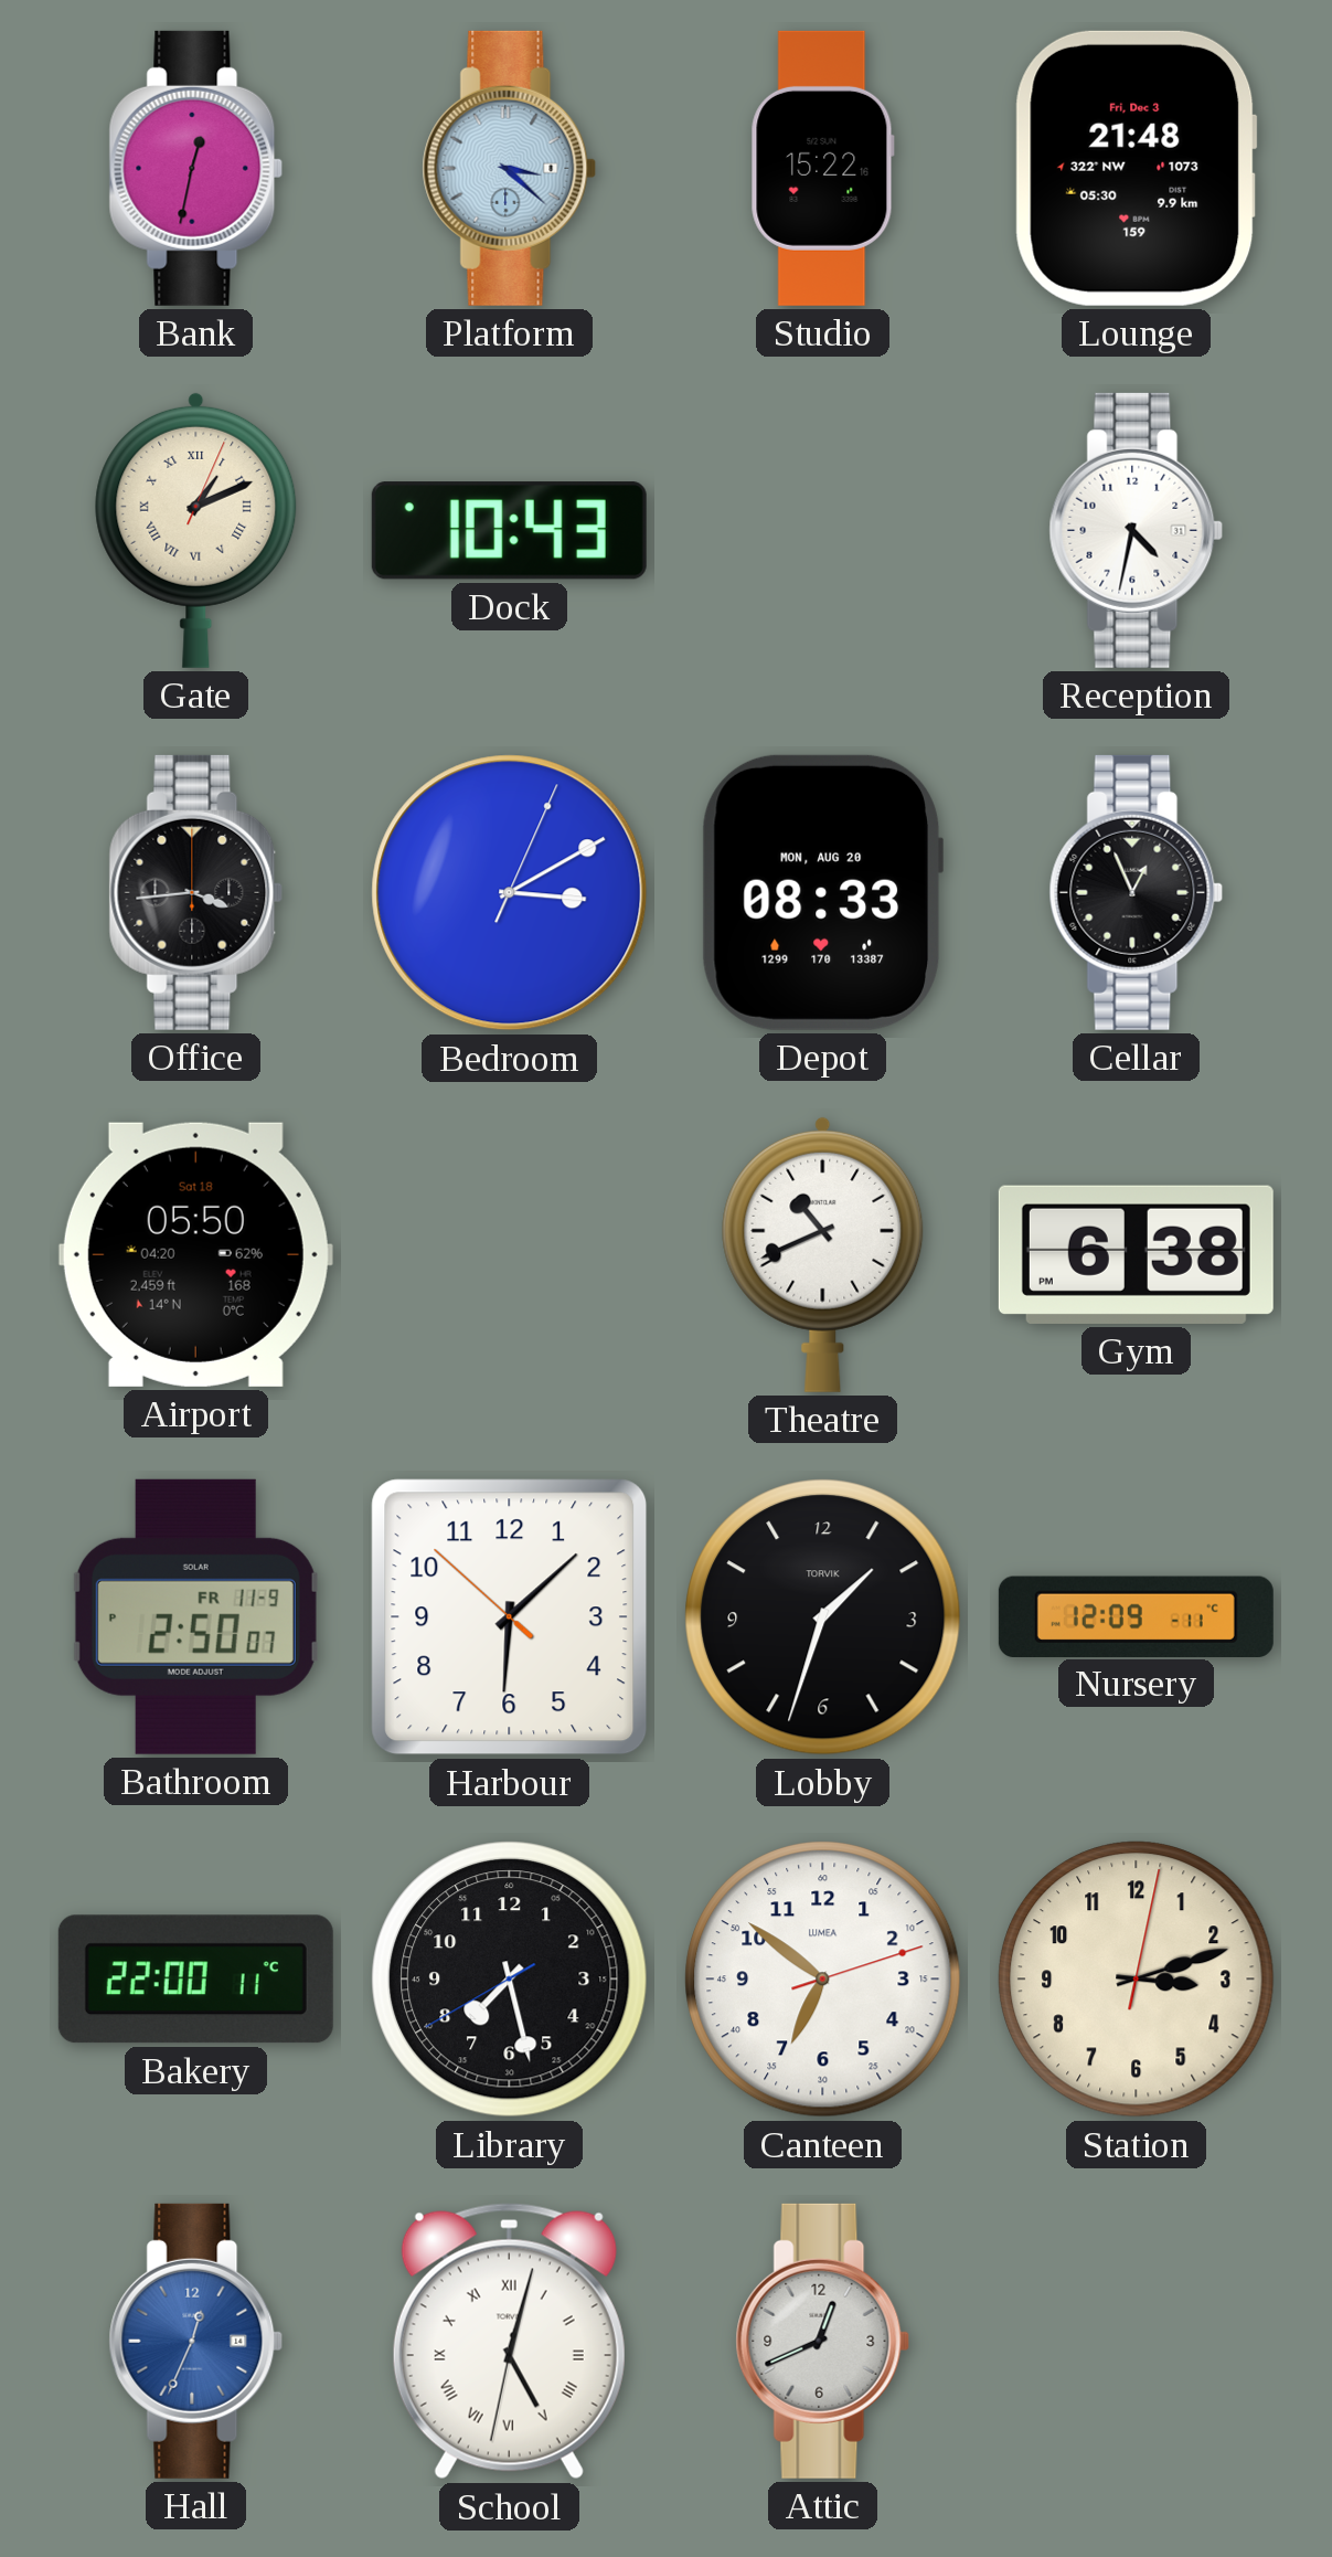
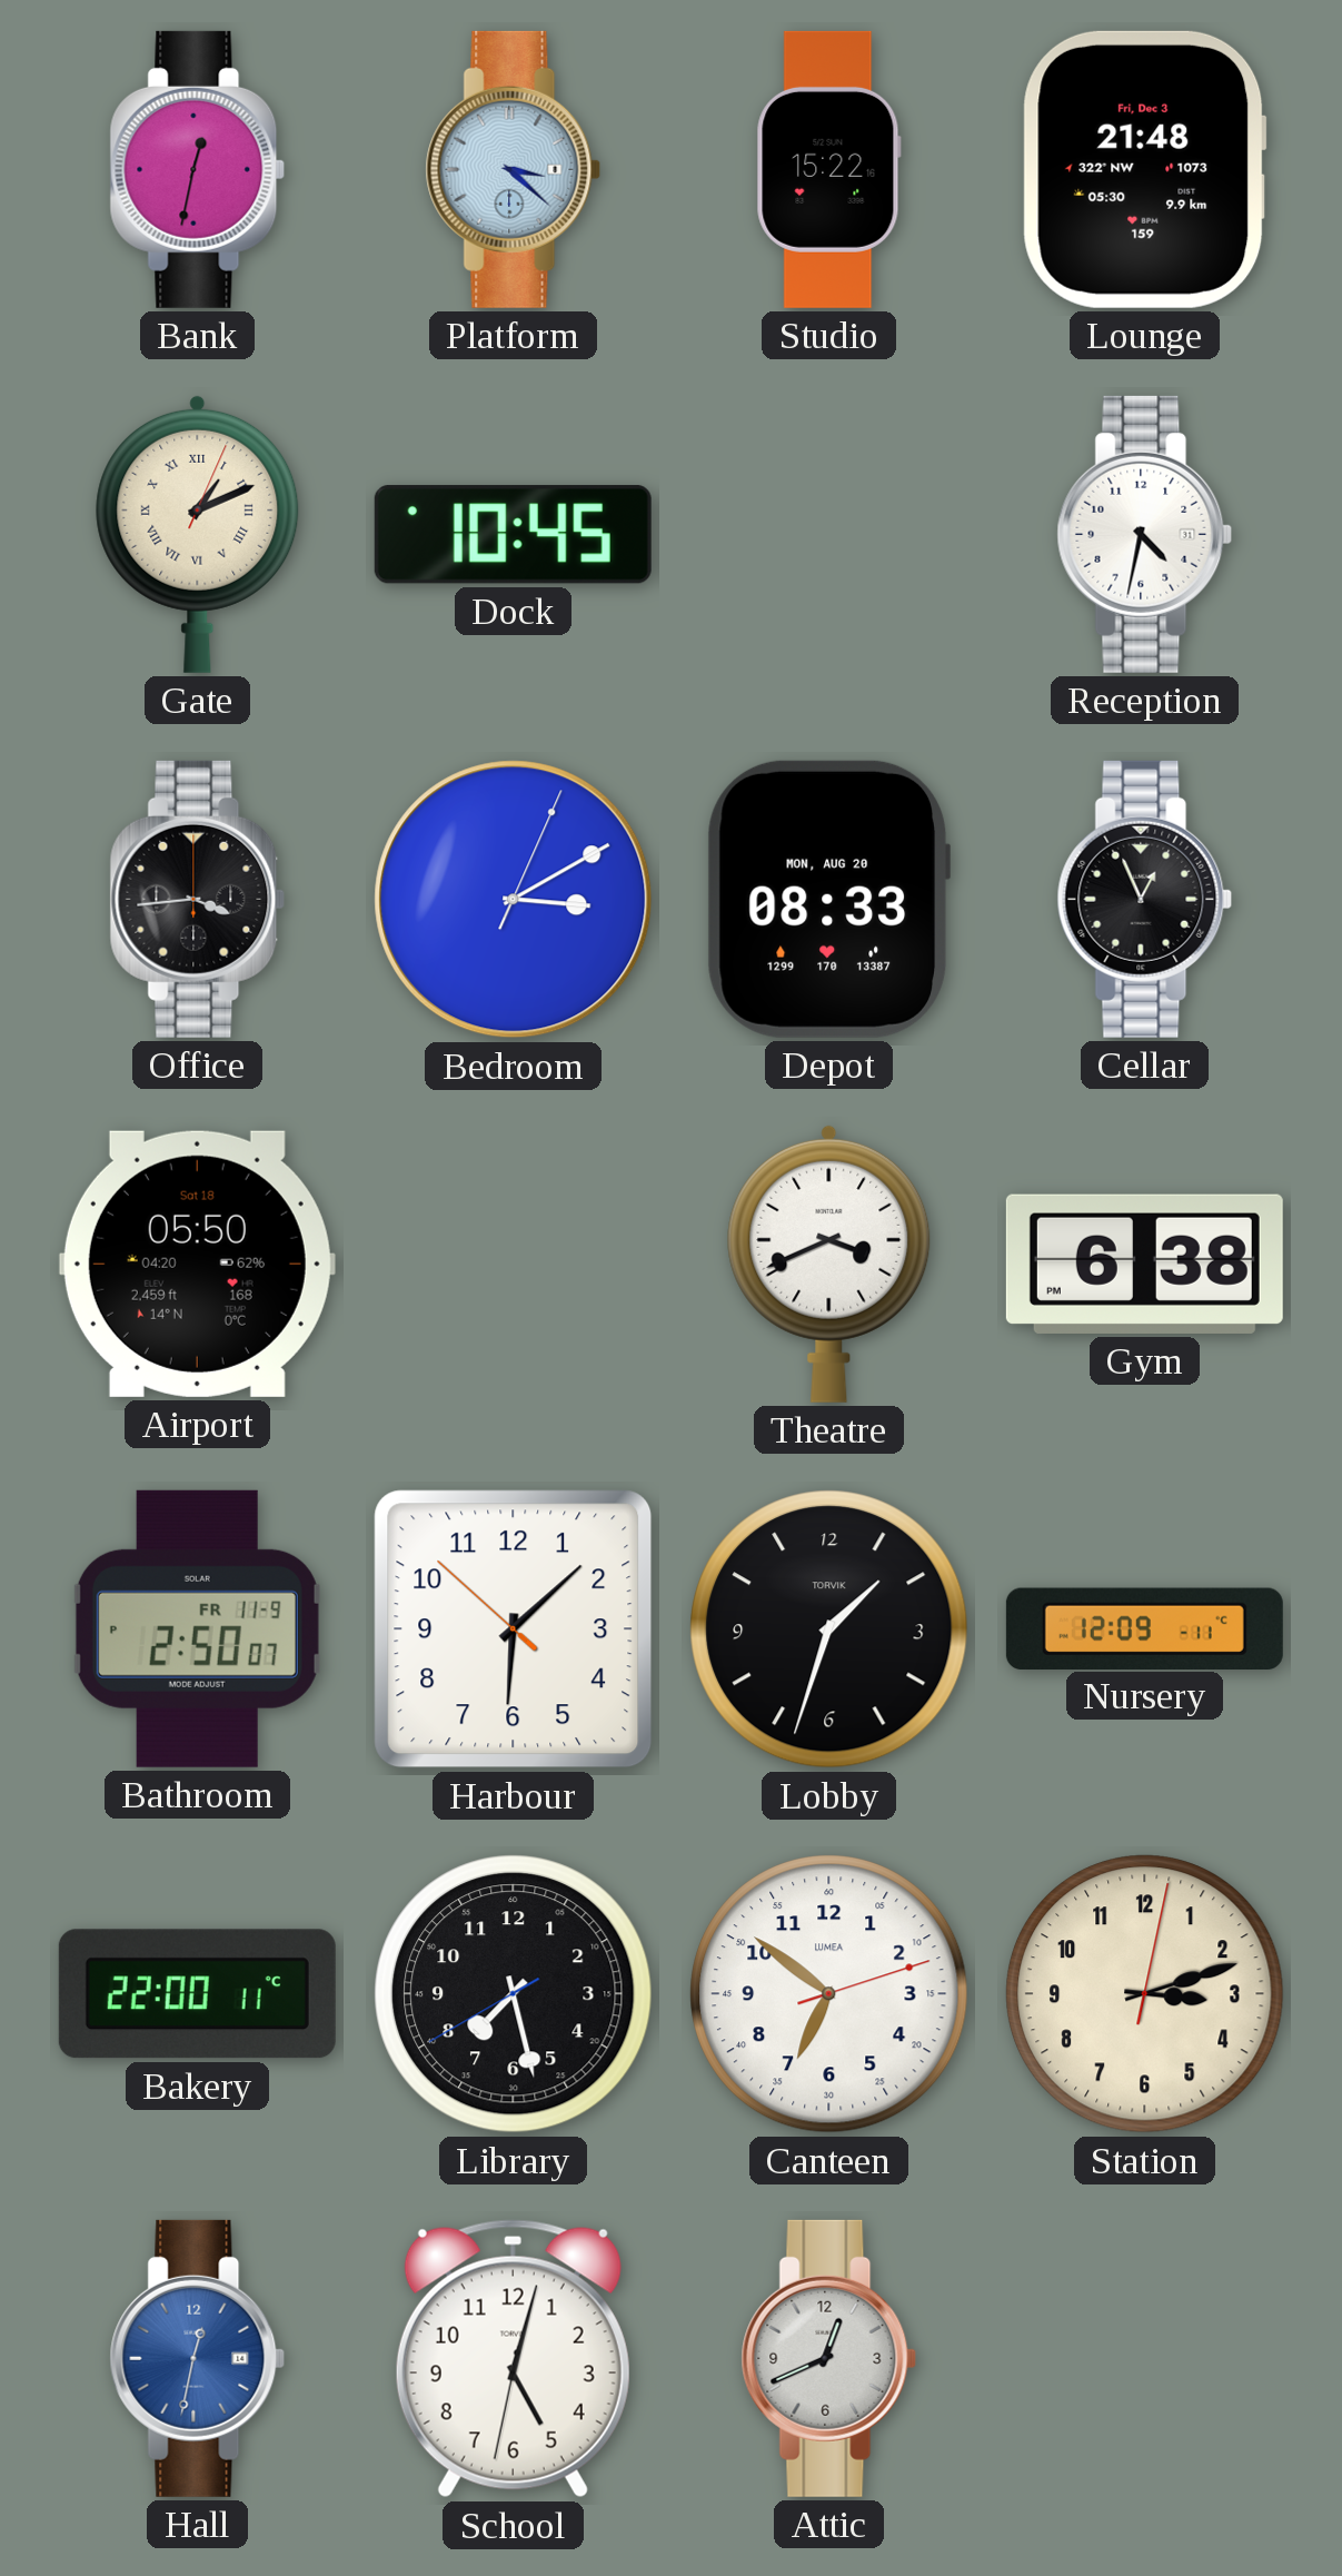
Dock: 10:43 -> 10:45 (513, 535)
Theatre: 10:41 -> 3:41 (829, 1264)
Hall: 12:34 -> 12:32 (198, 2358)
School numerals: Roman -> Arabic (513, 2359)
